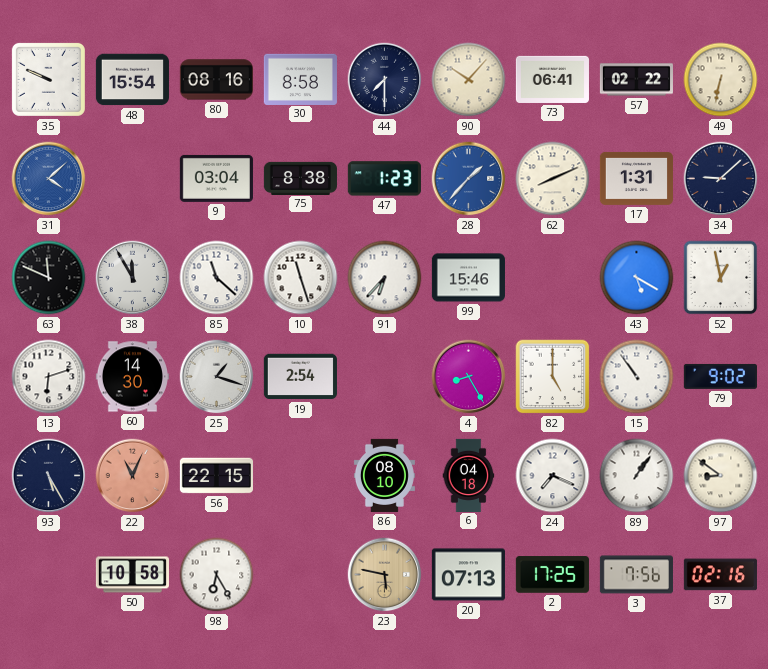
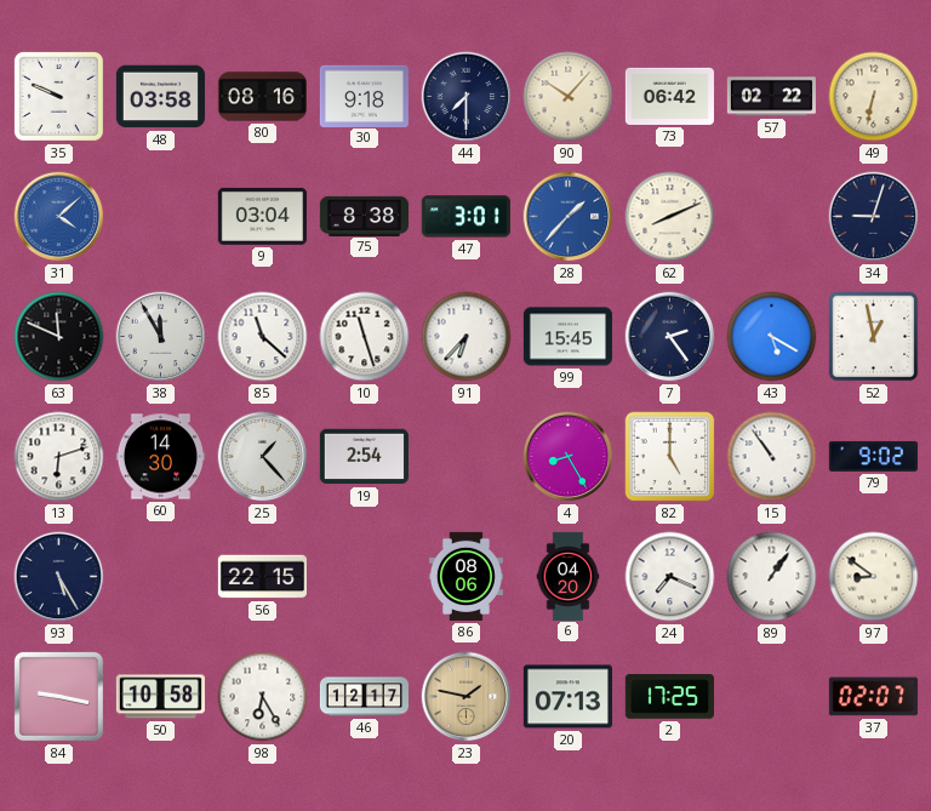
48: 15:54 -> 03:58 (160, 97)
30: 8:58 -> 9:18 (364, 96)
73: 06:41 -> 06:42 (669, 96)
47: 1:23 -> 3:01 (465, 217)
17: 1:31 -> none (636, 178)
34: 9:08 -> 9:03 (874, 217)
99: 15:46 -> 15:45 (567, 337)
7: none -> 2:24 (670, 337)
25: 1:18 -> 1:23 (263, 457)
22: 11:04 -> none (133, 476)
86: 08:10 -> 08:06 (465, 576)
6: 04:18 -> 04:20 (569, 576)
84: none -> 9:17 (58, 696)
46: none -> 12:17 (364, 697)
23: 5:47 -> 1:47 (467, 697)
3: 7:56 -> none (636, 575)
37: 02:16 -> 02:07 (873, 697)
